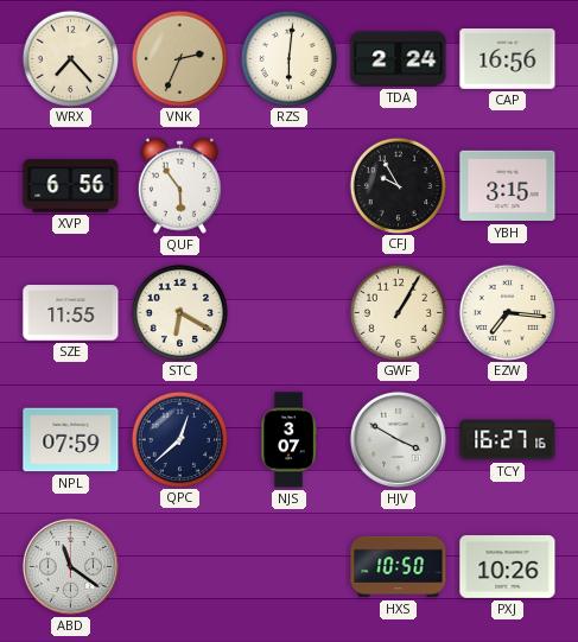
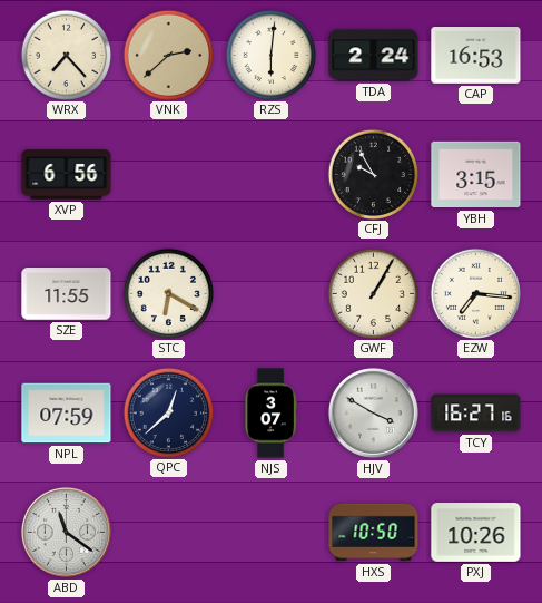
VNK: 2:34 -> 2:38 (168, 55)
CAP: 16:56 -> 16:53 (476, 56)
QUF: 5:54 -> none (179, 185)
